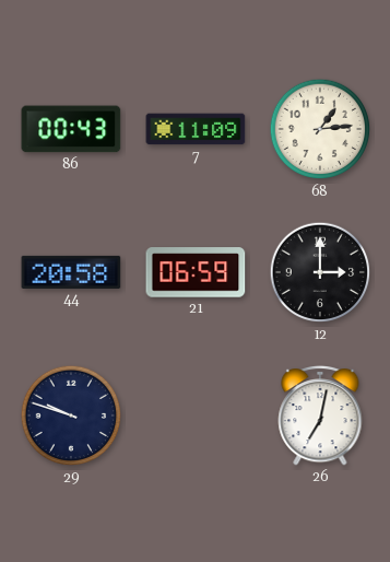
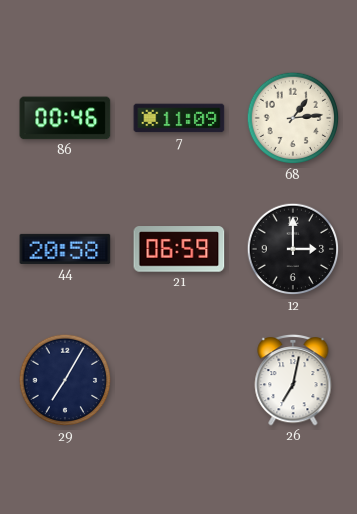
86: 00:43 -> 00:46 (65, 118)
29: 9:48 -> 7:05 (65, 380)
